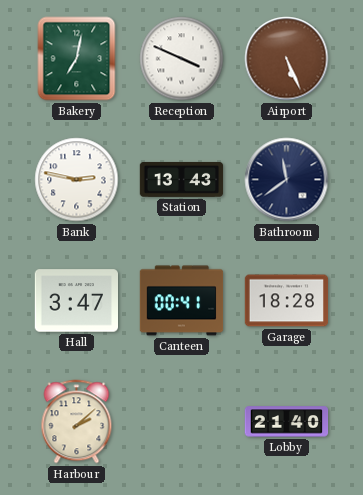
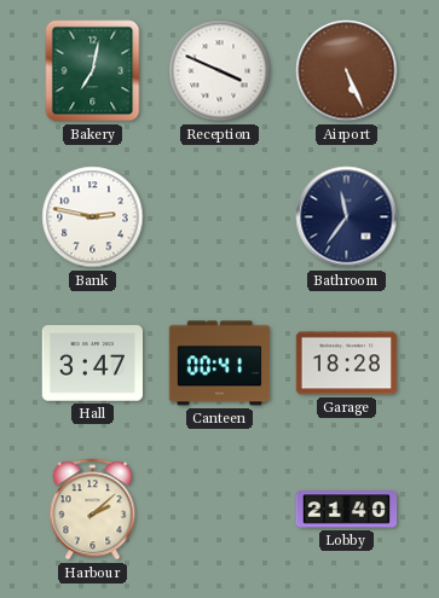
Station: 13:43 -> none (182, 180)
Bathroom: 11:39 -> 11:36 (347, 217)
